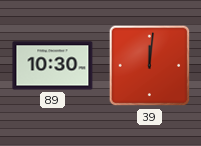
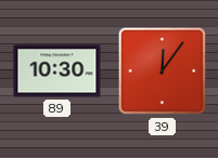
39: 12:01 -> 12:06 (163, 71)
